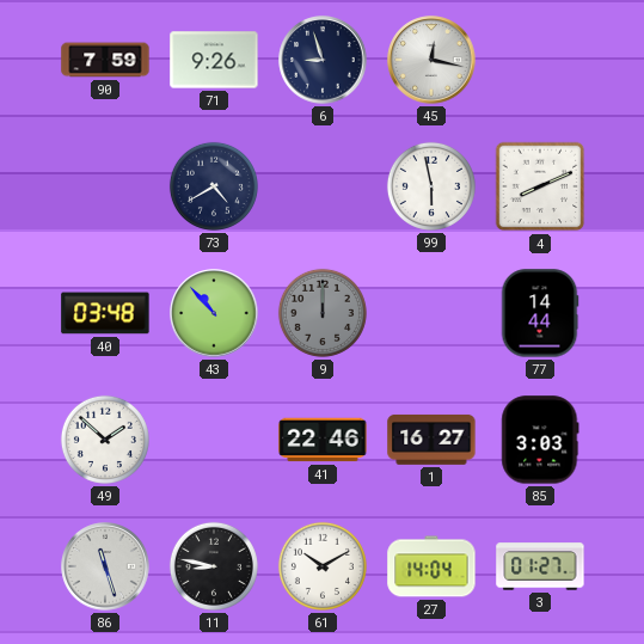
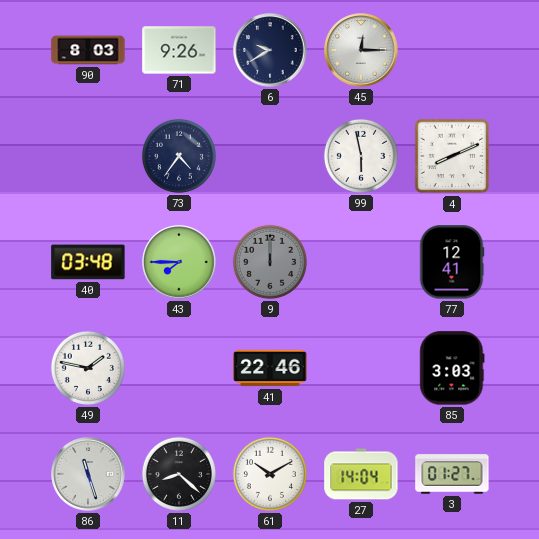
90: 7:59 -> 8:03 (88, 50)
6: 8:57 -> 9:40 (270, 50)
45: 12:17 -> 12:15 (361, 50)
73: 4:40 -> 4:36 (179, 156)
43: 10:53 -> 7:45 (179, 262)
77: 14:44 -> 12:41 (452, 262)
49: 1:52 -> 1:47 (88, 368)
1: 16:27 -> none (431, 440)
11: 8:47 -> 8:22 (179, 474)
